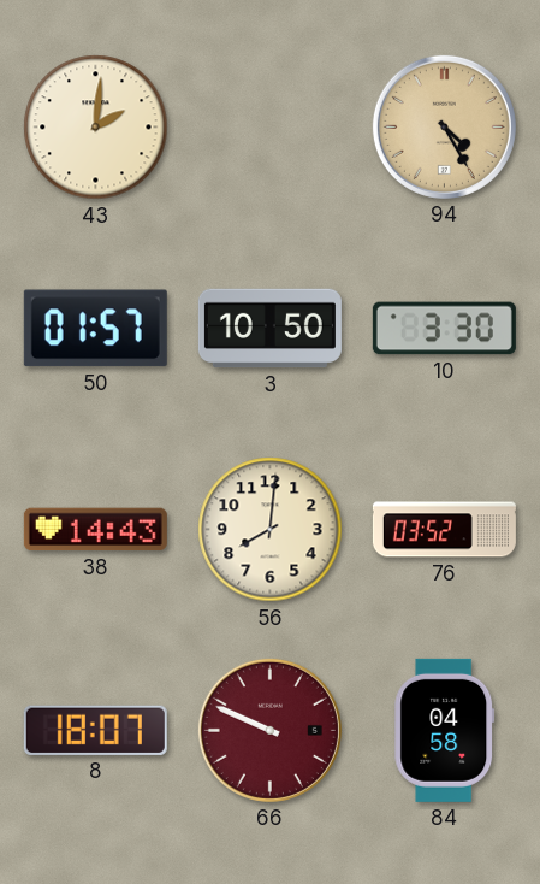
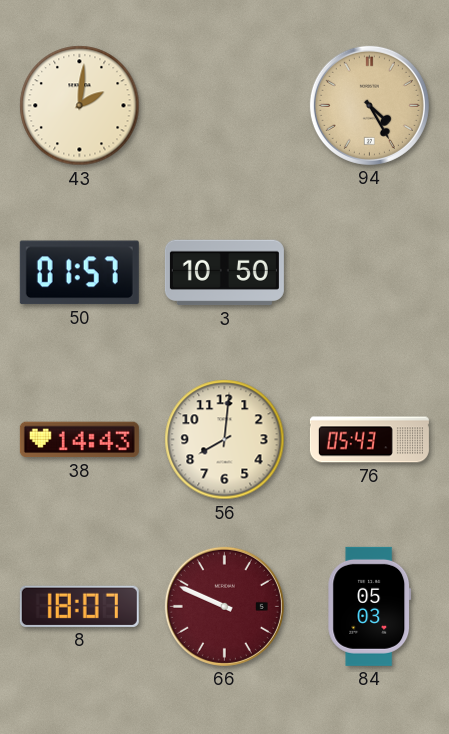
10: 3:30 -> none (444, 329)
76: 03:52 -> 05:43 (369, 440)
84: 04:58 -> 05:03 (370, 606)
